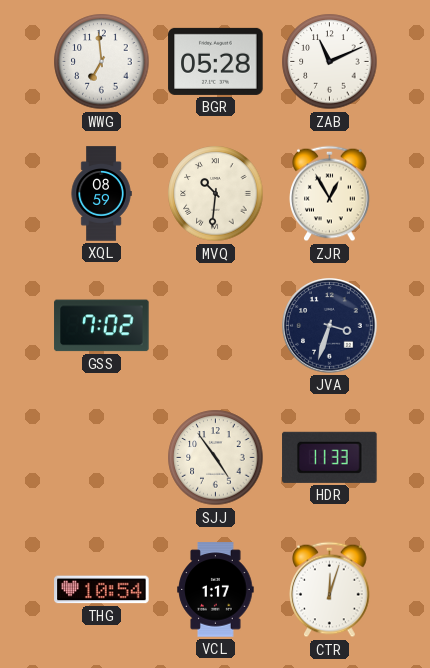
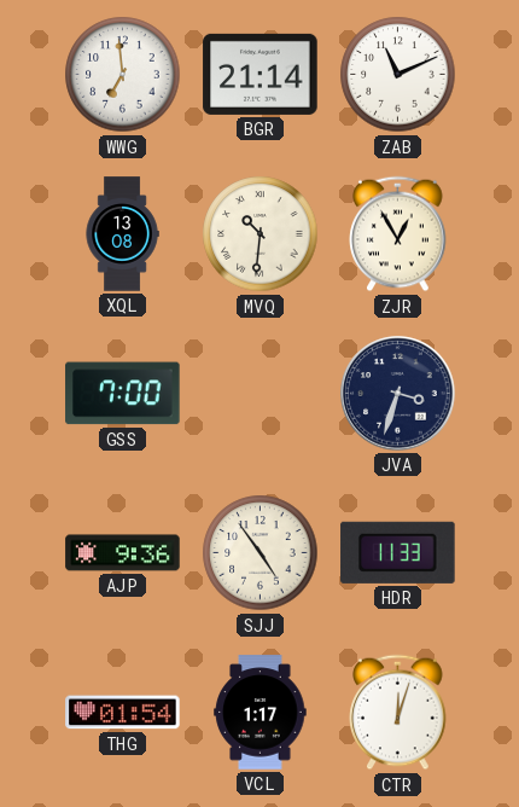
BGR: 05:28 -> 21:14 (261, 74)
XQL: 08:59 -> 13:08 (122, 234)
GSS: 7:02 -> 7:00 (123, 394)
AJP: none -> 9:36 (123, 553)
THG: 10:54 -> 01:54 (123, 713)
